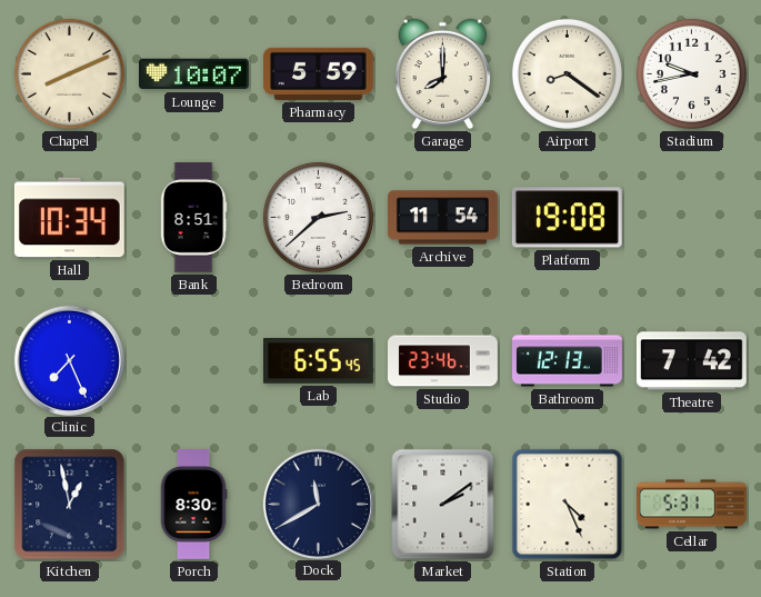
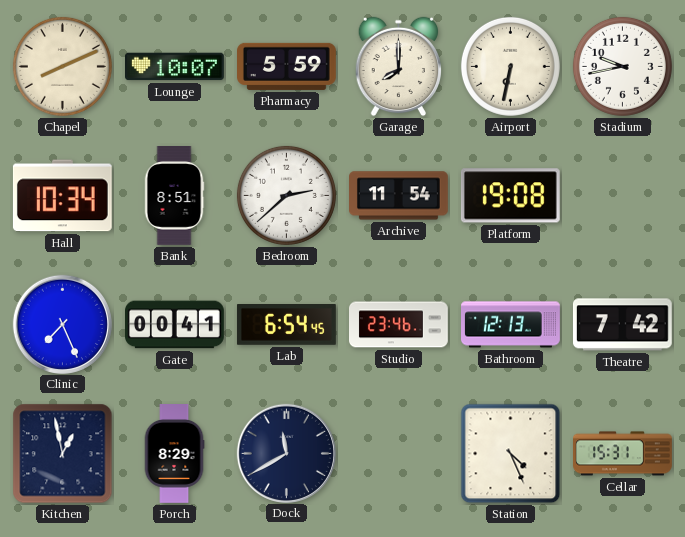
Airport: 8:21 -> 6:32 (510, 66)
Gate: none -> 00:41 (175, 325)
Lab: 6:55 -> 6:54 (287, 325)
Porch: 8:30 -> 8:29 (174, 454)
Market: 2:09 -> none (443, 505)
Cellar: 5:31 -> 15:31 (623, 454)
